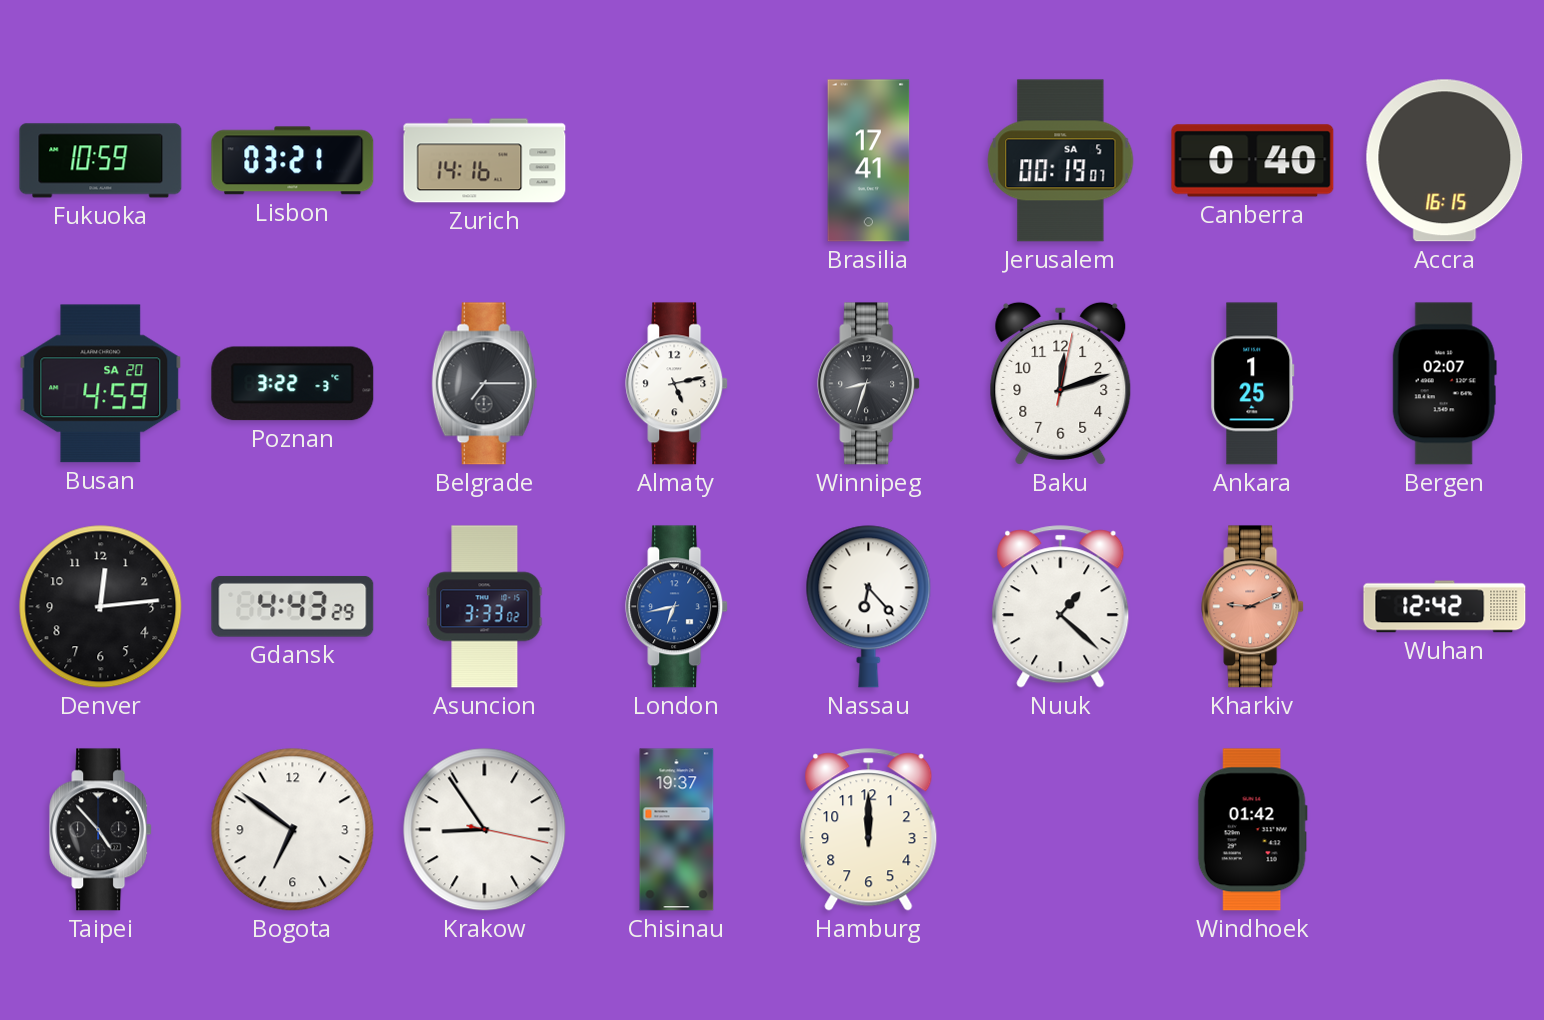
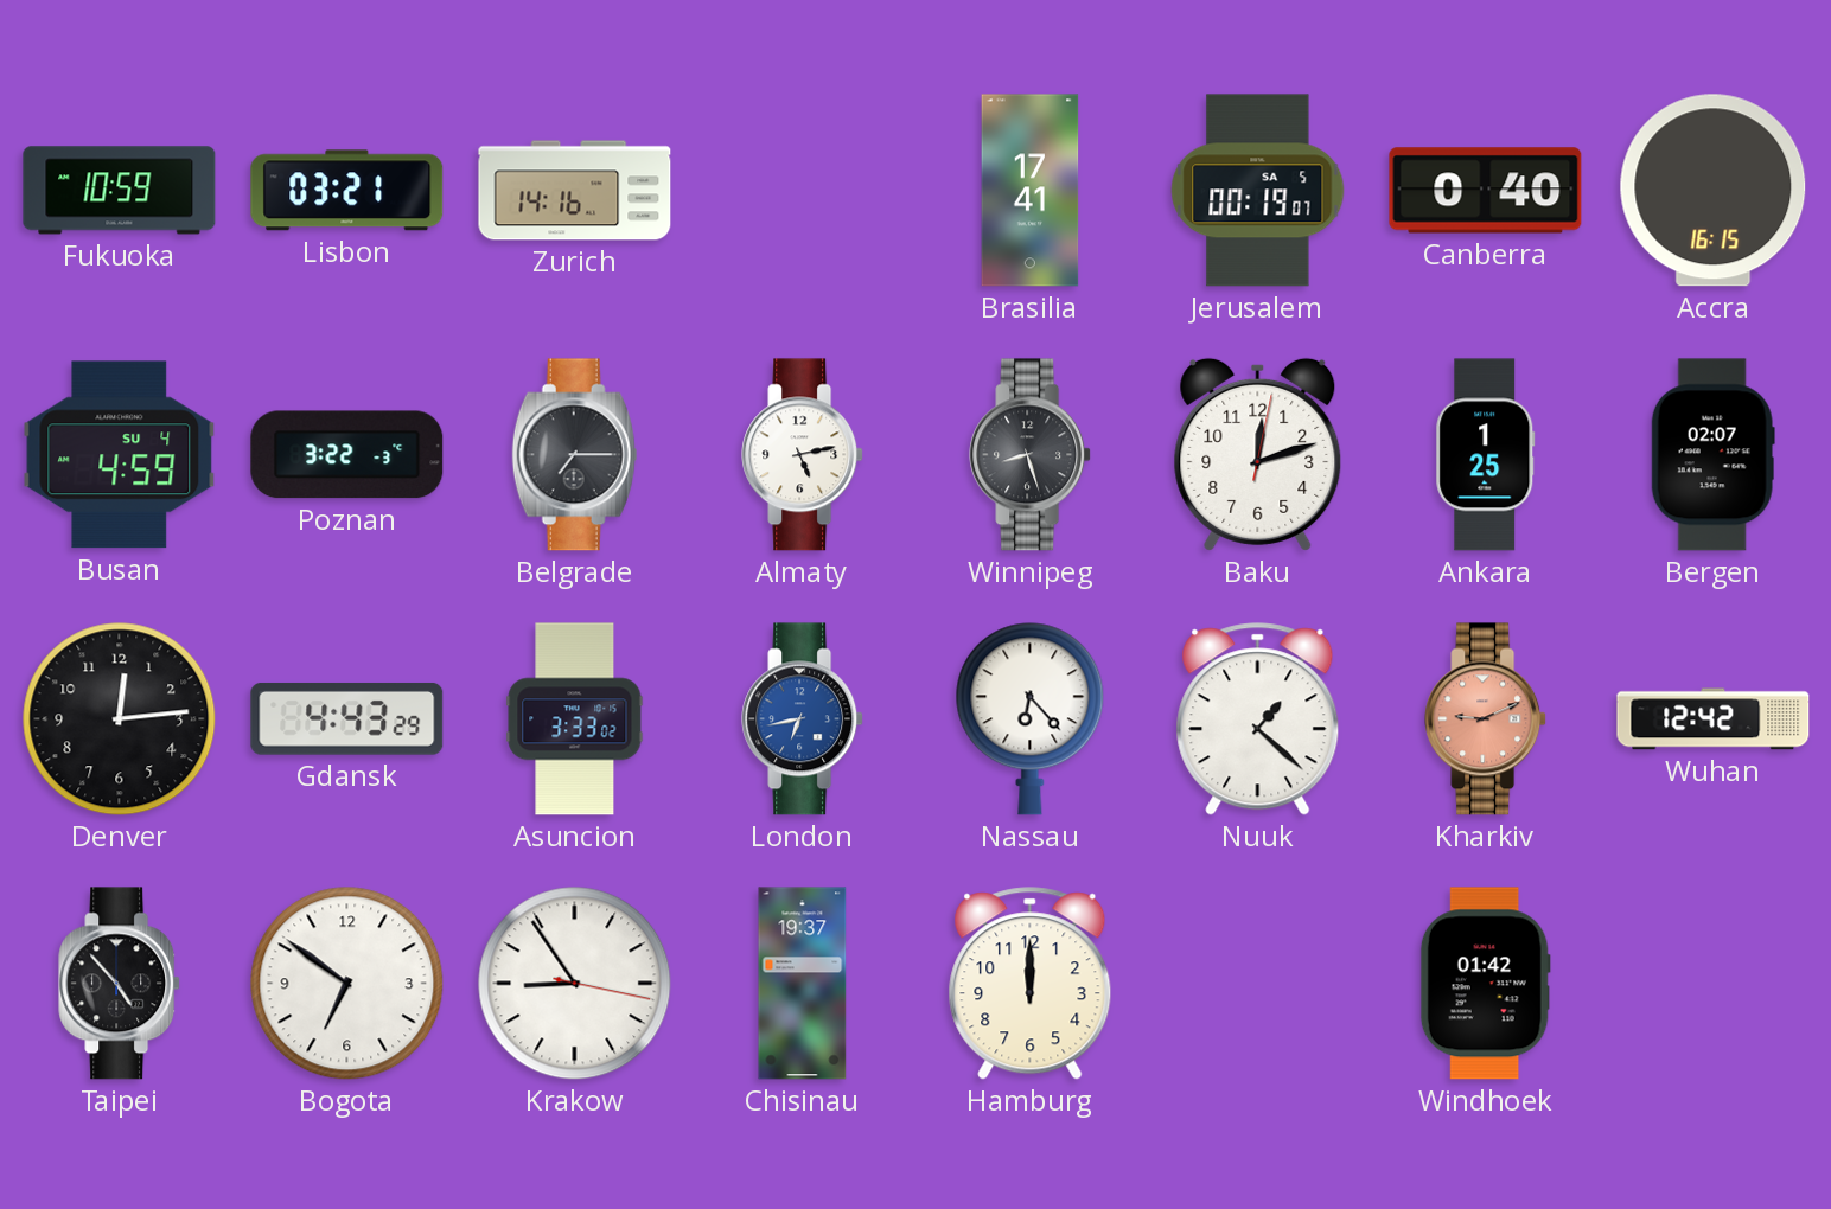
Busan date: SA 20 -> SU 4 (120, 455)
Winnipeg: 8:33 -> 8:27 (1031, 455)
